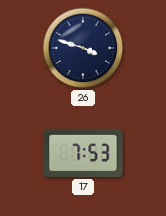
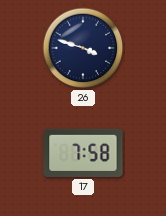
17: 7:53 -> 7:58 (83, 153)
